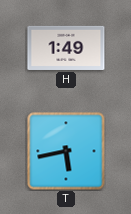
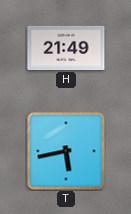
H: 1:49 -> 21:49 (66, 48)
